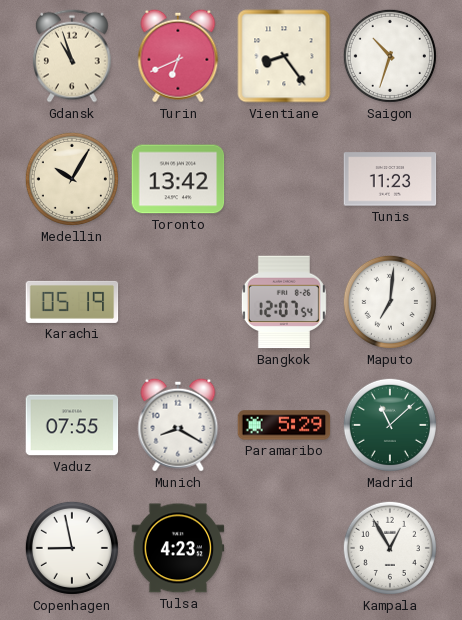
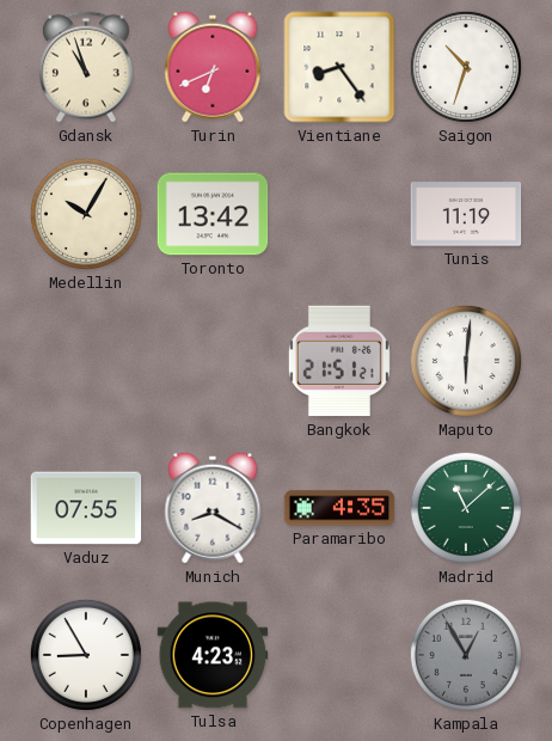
Tunis: 11:23 -> 11:19 (466, 214)
Karachi: 05:19 -> none (72, 302)
Bangkok: 12:07 -> 21:51 (339, 361)
Maputo: 7:01 -> 6:01 (466, 361)
Paramaribo: 5:29 -> 4:35 (339, 508)
Copenhagen: 8:58 -> 8:55 (86, 655)
Kampala dial: white -> grey (466, 655)
